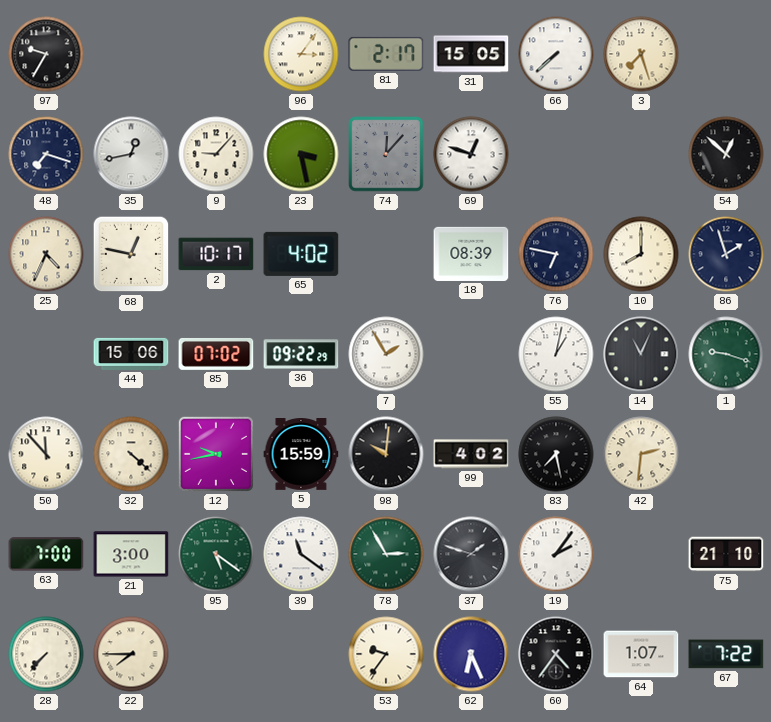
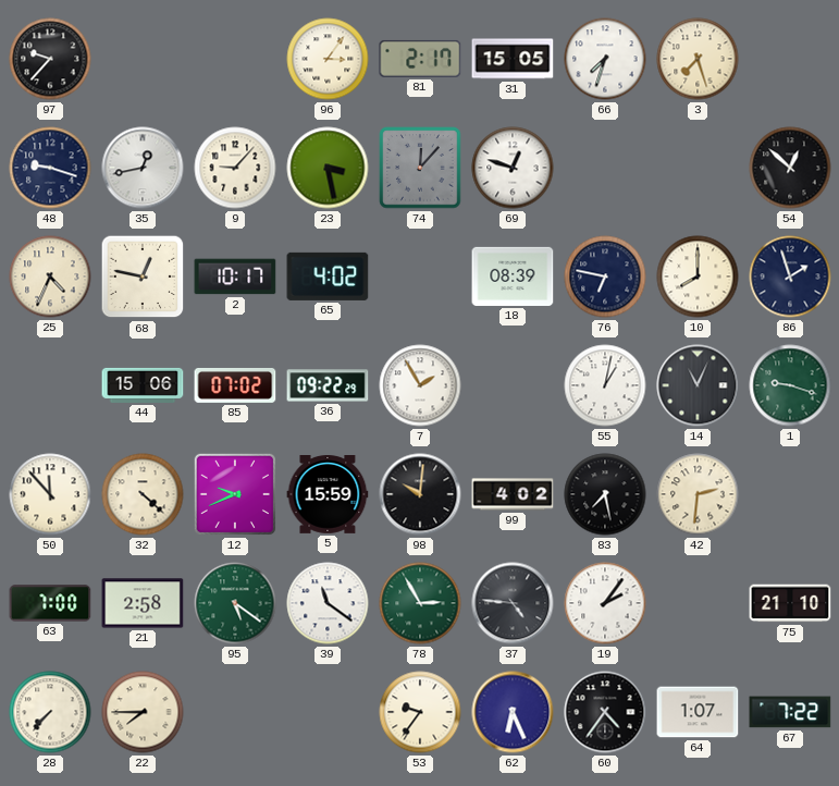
97: 9:35 -> 9:37 (50, 59)
66: 7:38 -> 7:33 (605, 59)
48: 7:18 -> 9:18 (50, 168)
12: 9:43 -> 9:41 (235, 494)
21: 3:00 -> 2:58 (143, 603)
37: 1:48 -> 4:46 (513, 603)
